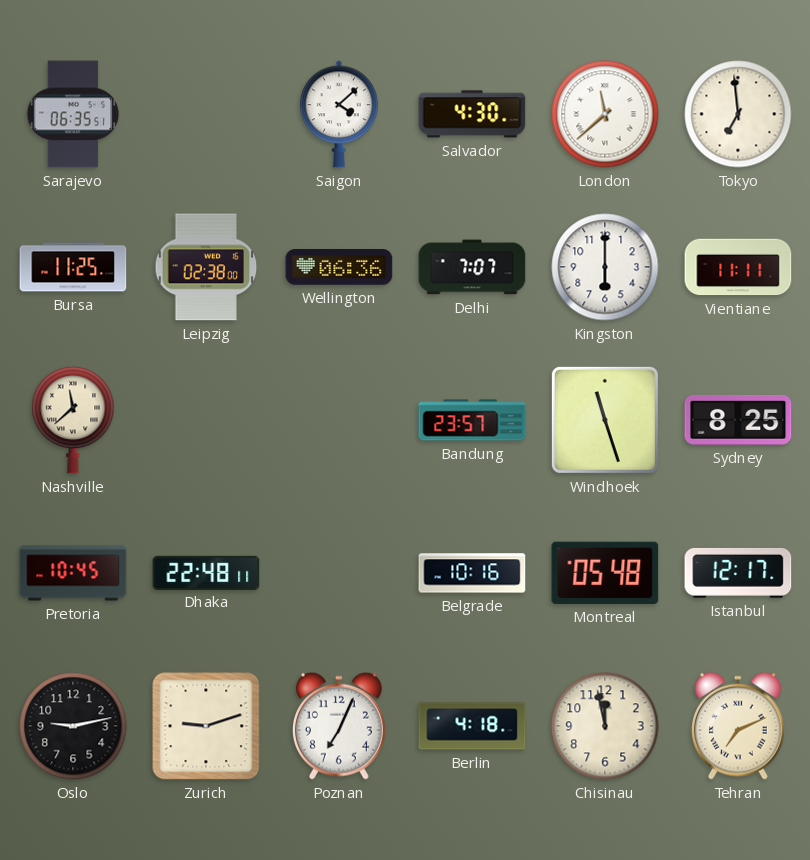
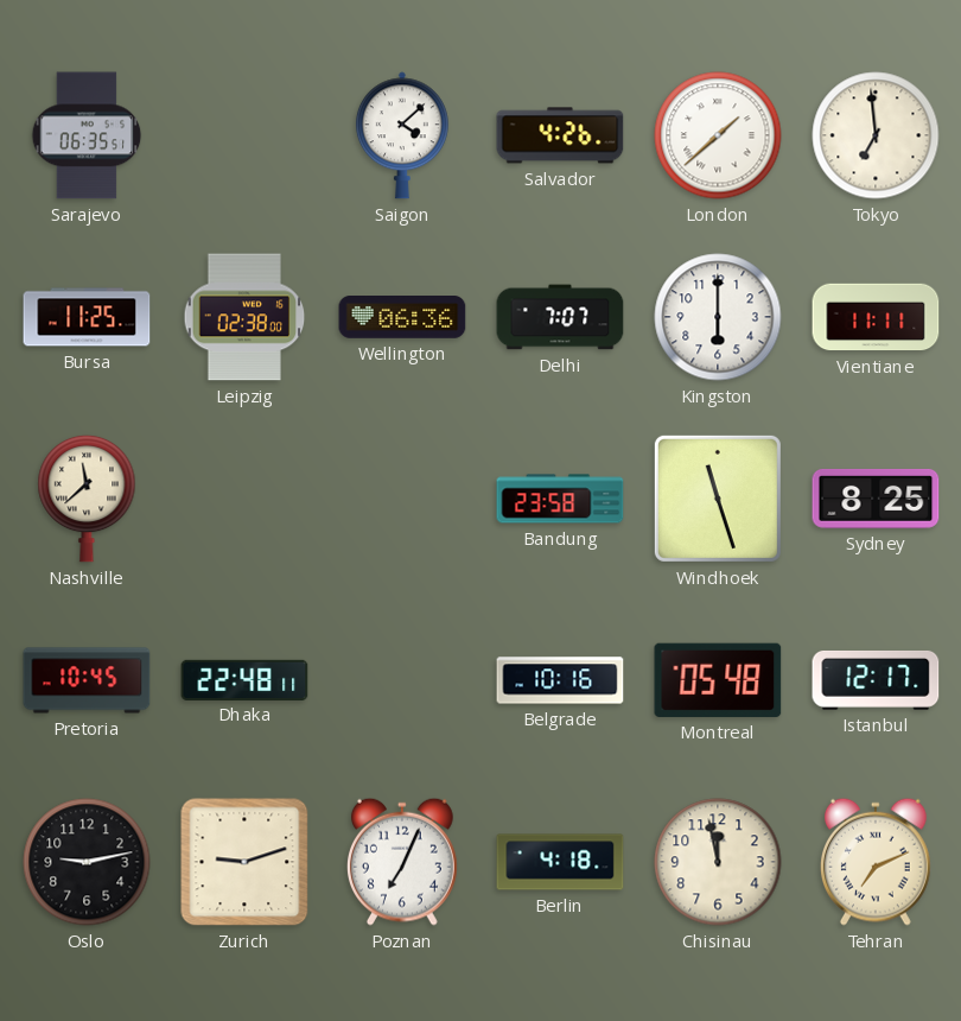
Salvador: 4:30 -> 4:26 (560, 135)
London: 11:38 -> 1:38 (718, 135)
Bandung: 23:57 -> 23:58 (560, 499)
